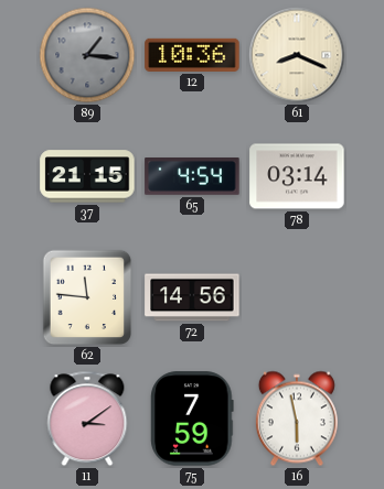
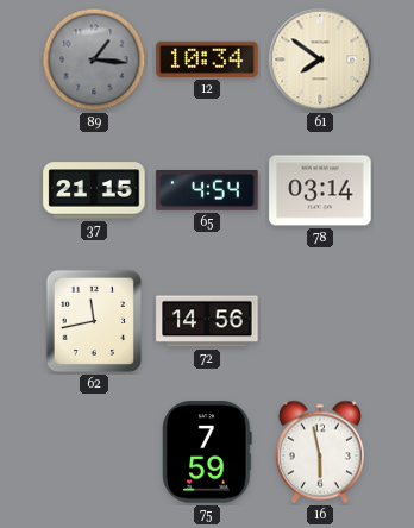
12: 10:36 -> 10:34 (207, 59)
61: 8:19 -> 7:51 (320, 59)
62: 11:46 -> 11:43 (94, 321)
11: 3:09 -> none (87, 419)
